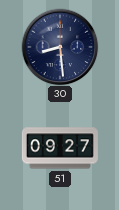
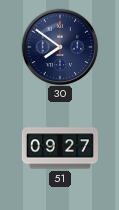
30: 8:29 -> 7:51 (60, 47)
